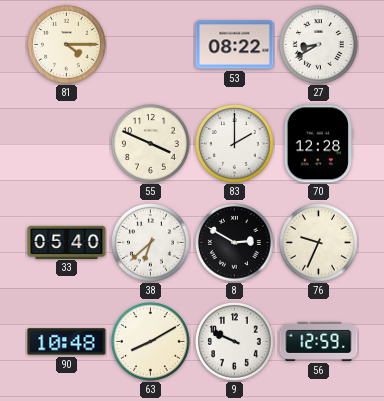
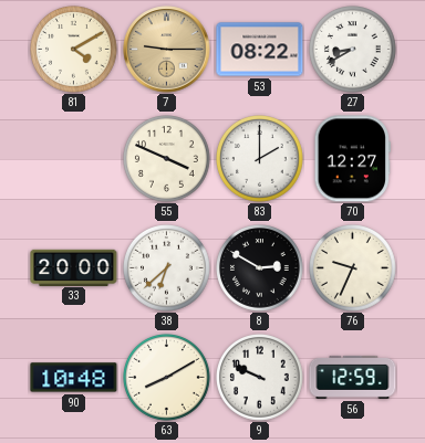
81: 4:15 -> 4:10 (74, 50)
7: none -> 9:15 (167, 50)
70: 12:28 -> 12:27 (352, 159)
33: 05:40 -> 20:00 (74, 267)
